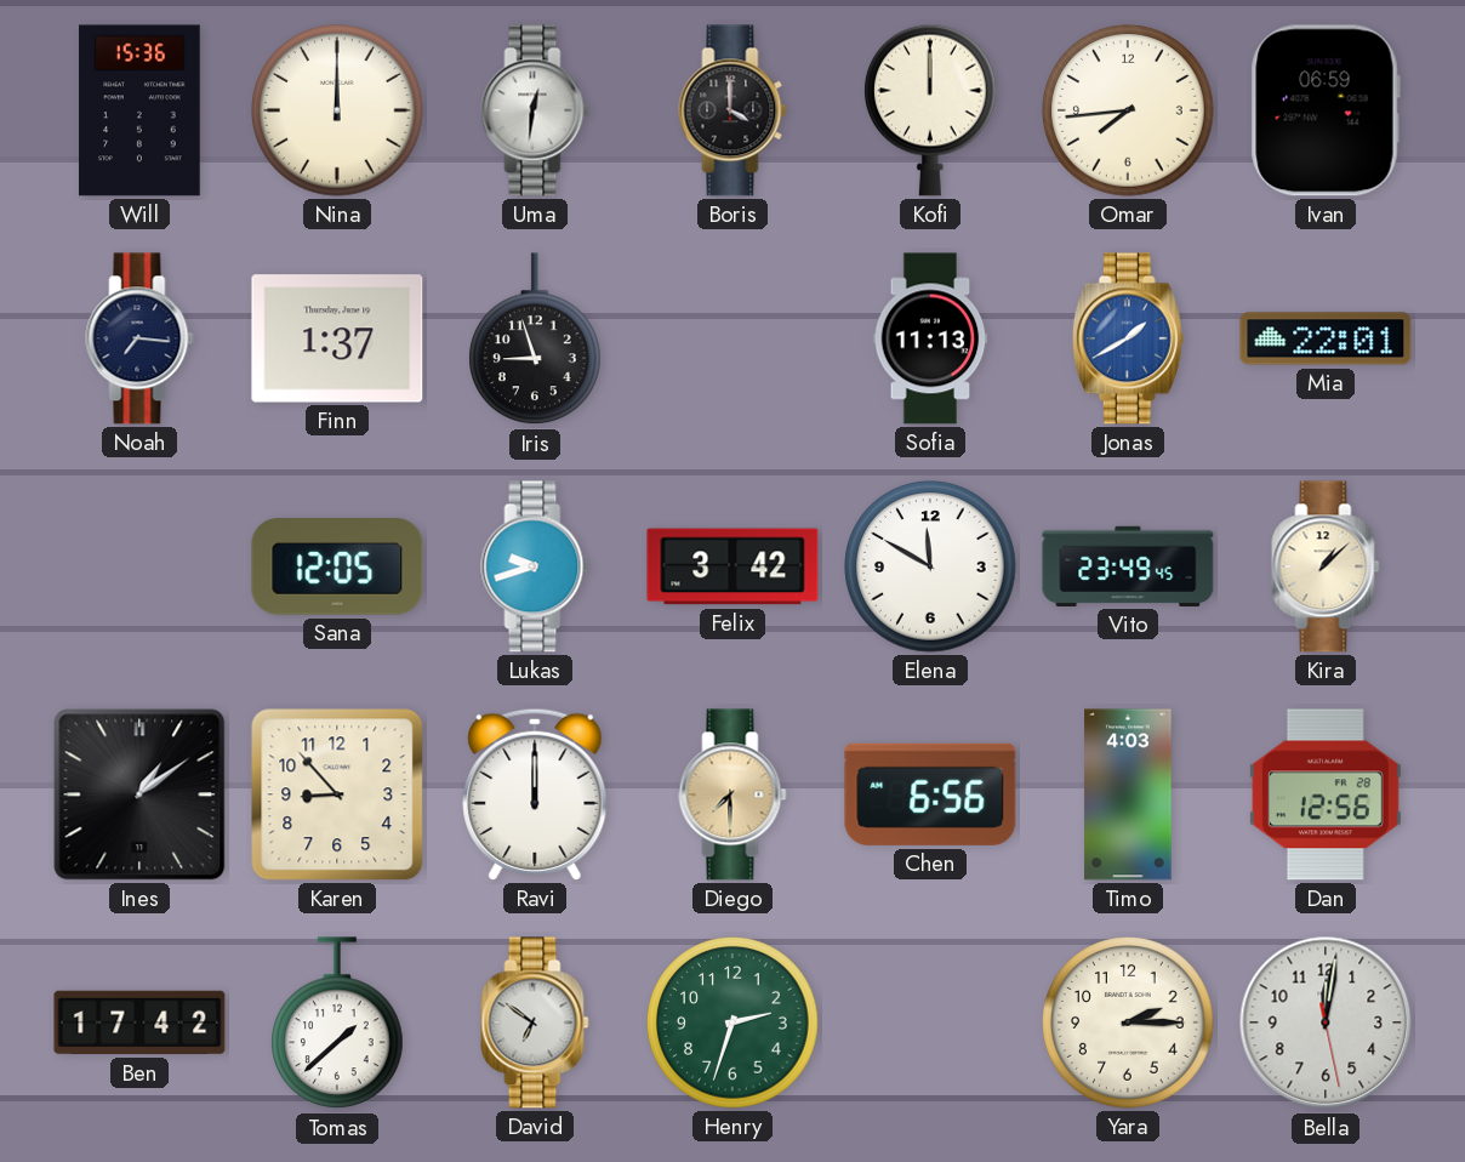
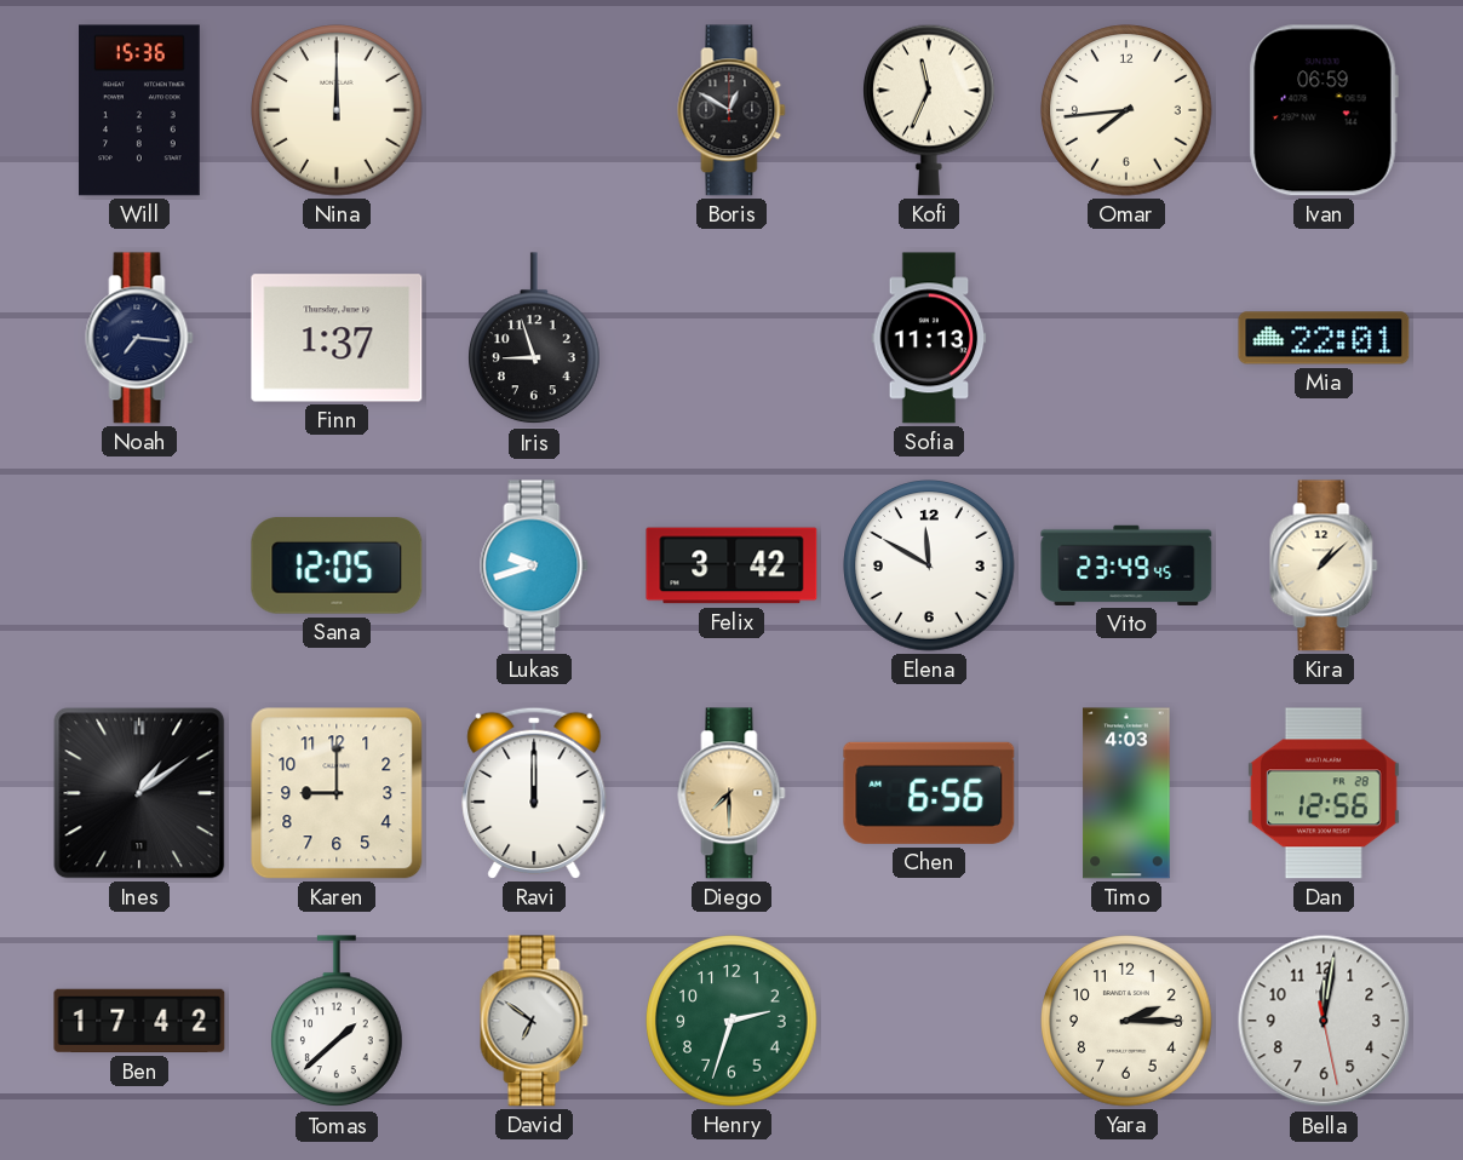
Uma: 12:31 -> none (535, 110)
Boris: 4:00 -> 12:50 (731, 110)
Kofi: 12:00 -> 11:34 (930, 110)
Jonas: 1:40 -> none (1128, 338)
Karen: 8:53 -> 9:00 (337, 793)
